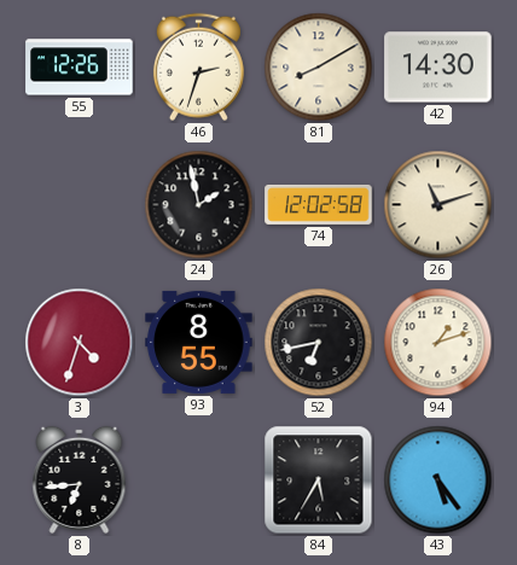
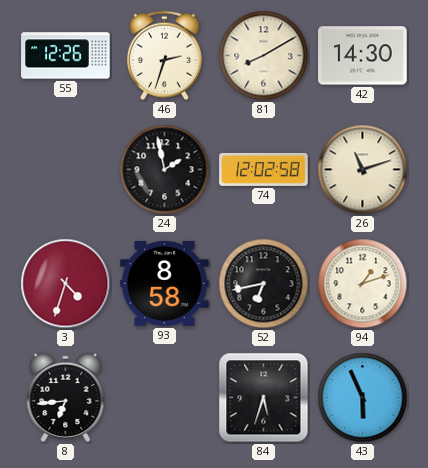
93: 8:55 -> 8:58 (165, 283)
84: 5:35 -> 5:33 (264, 398)
43: 5:24 -> 5:56 (363, 398)
